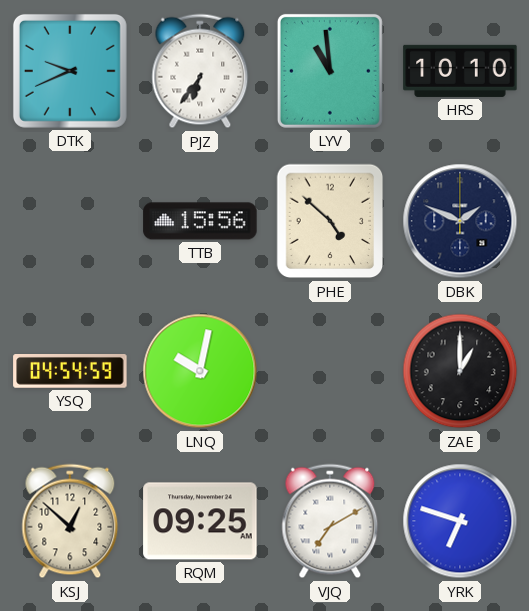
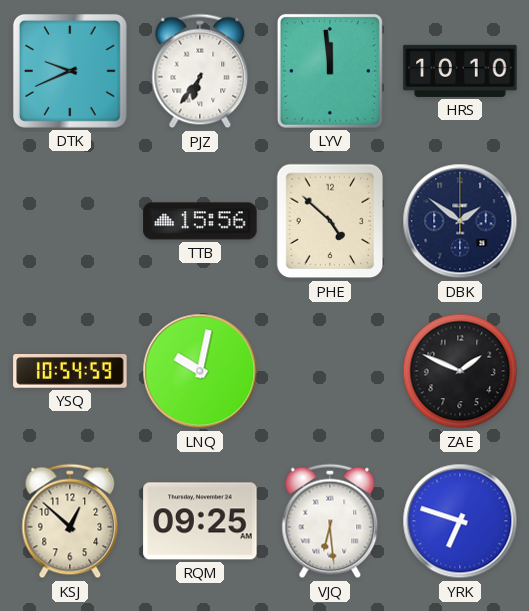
LYV: 10:59 -> 11:59 (330, 71)
DBK: 1:49 -> 1:51 (460, 221)
YSQ: 04:54 -> 10:54 (70, 372)
ZAE: 1:00 -> 1:49 (460, 371)
VJQ: 7:10 -> 6:29 (330, 521)
